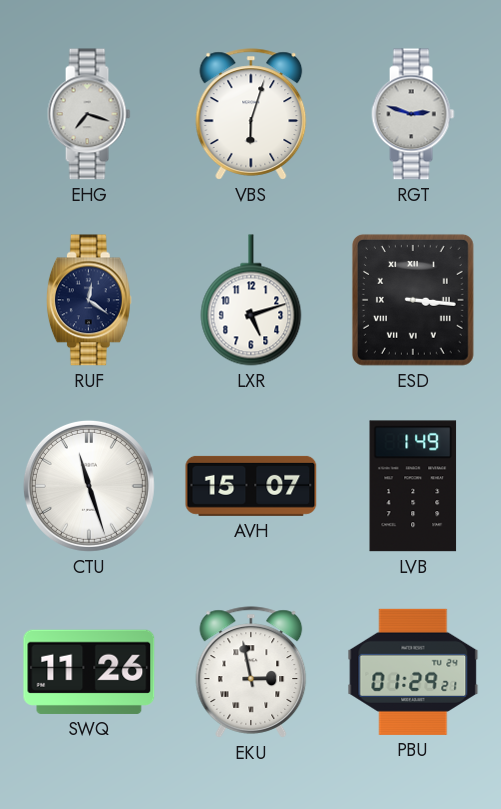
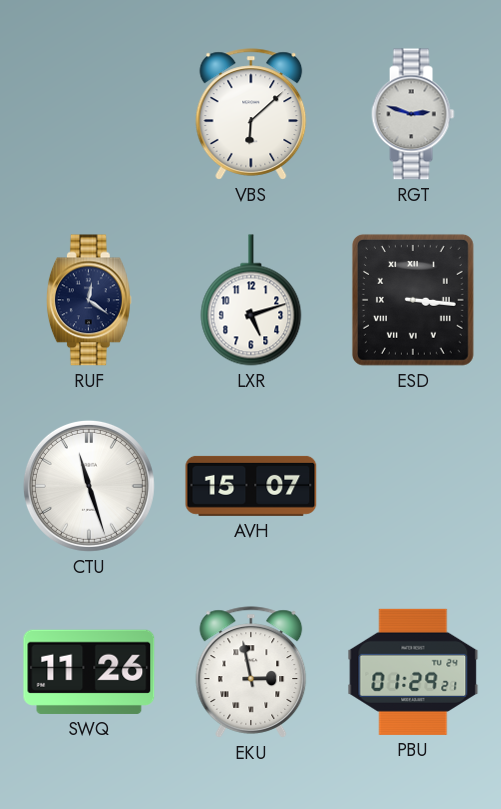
EHG: 7:18 -> none (89, 114)
VBS: 6:03 -> 6:08 (251, 114)
LVB: 1:49 -> none (413, 486)
